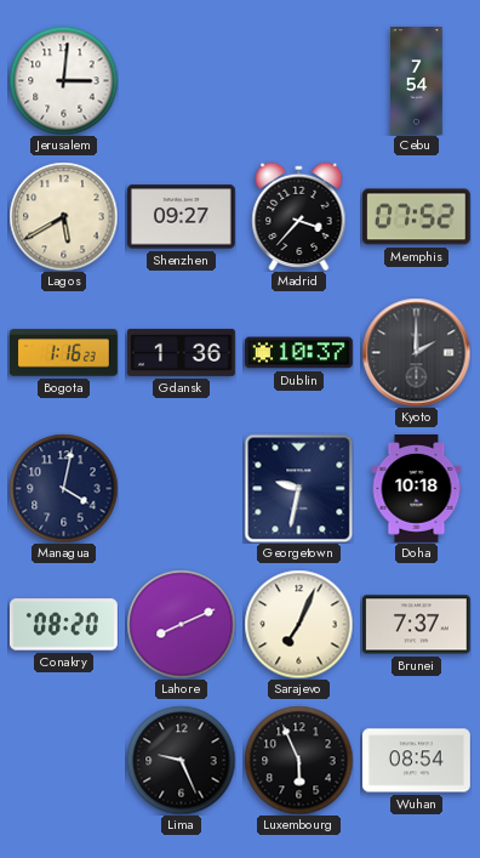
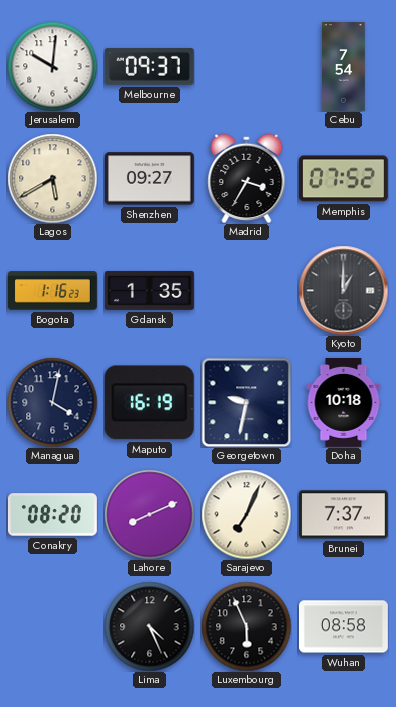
Jerusalem: 3:01 -> 10:01 (52, 66)
Melbourne: none -> 09:37 (149, 66)
Madrid: 3:37 -> 3:35 (247, 178)
Gdansk: 1:36 -> 1:35 (150, 290)
Dublin: 10:37 -> none (298, 353)
Kyoto: 2:00 -> 1:00 (343, 290)
Maputo: none -> 16:19 (149, 403)
Lima: 9:26 -> 4:26 (149, 626)
Wuhan: 08:54 -> 08:58 (343, 627)
